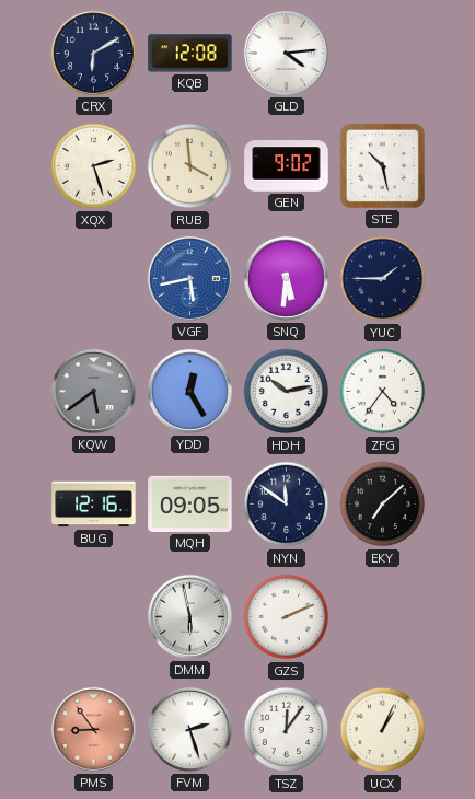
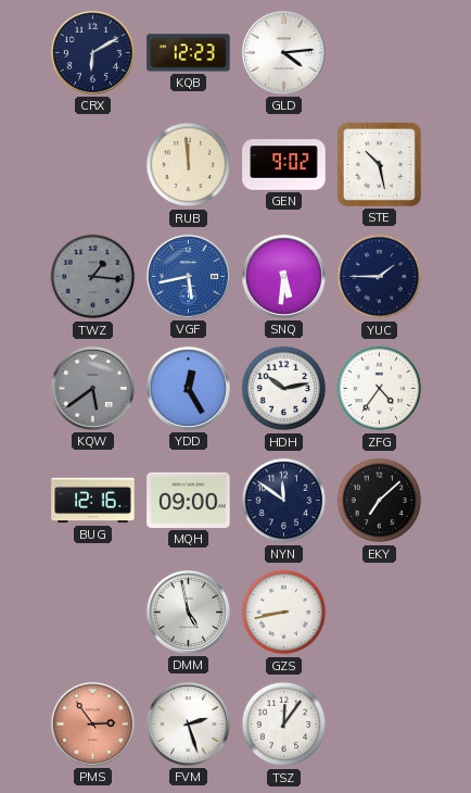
KQB: 12:08 -> 12:23 (189, 53)
XQX: 2:27 -> none (94, 166)
RUB: 3:59 -> 11:59 (189, 165)
TWZ: none -> 1:16 (93, 277)
MQH: 09:05 -> 09:00 (189, 500)
DMM: 5:58 -> 4:58 (188, 612)
GZS: 2:11 -> 8:43 (284, 613)
PMS: 8:54 -> 2:54 (92, 723)
UCX: 1:04 -> none (383, 730)
